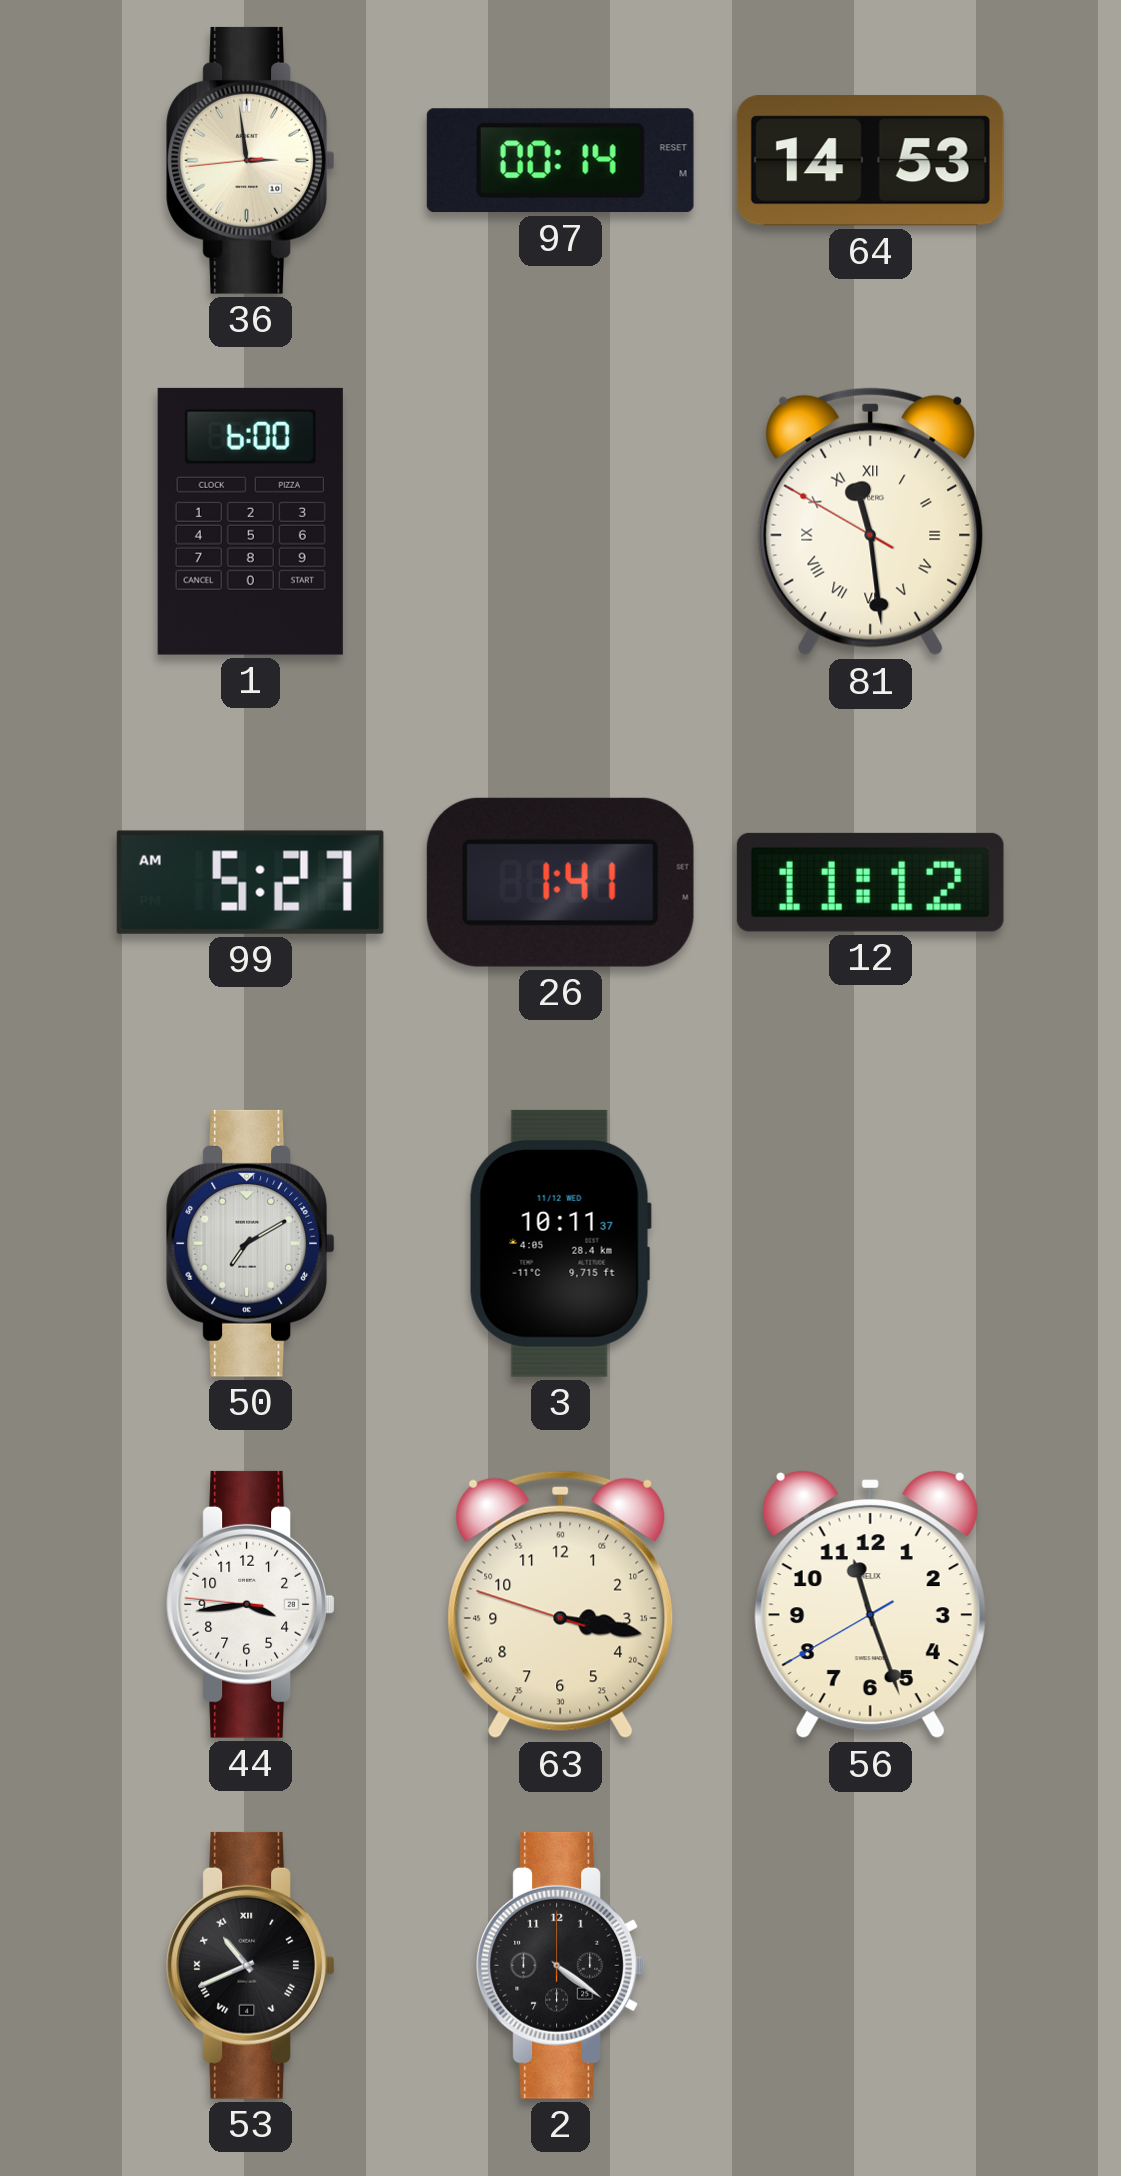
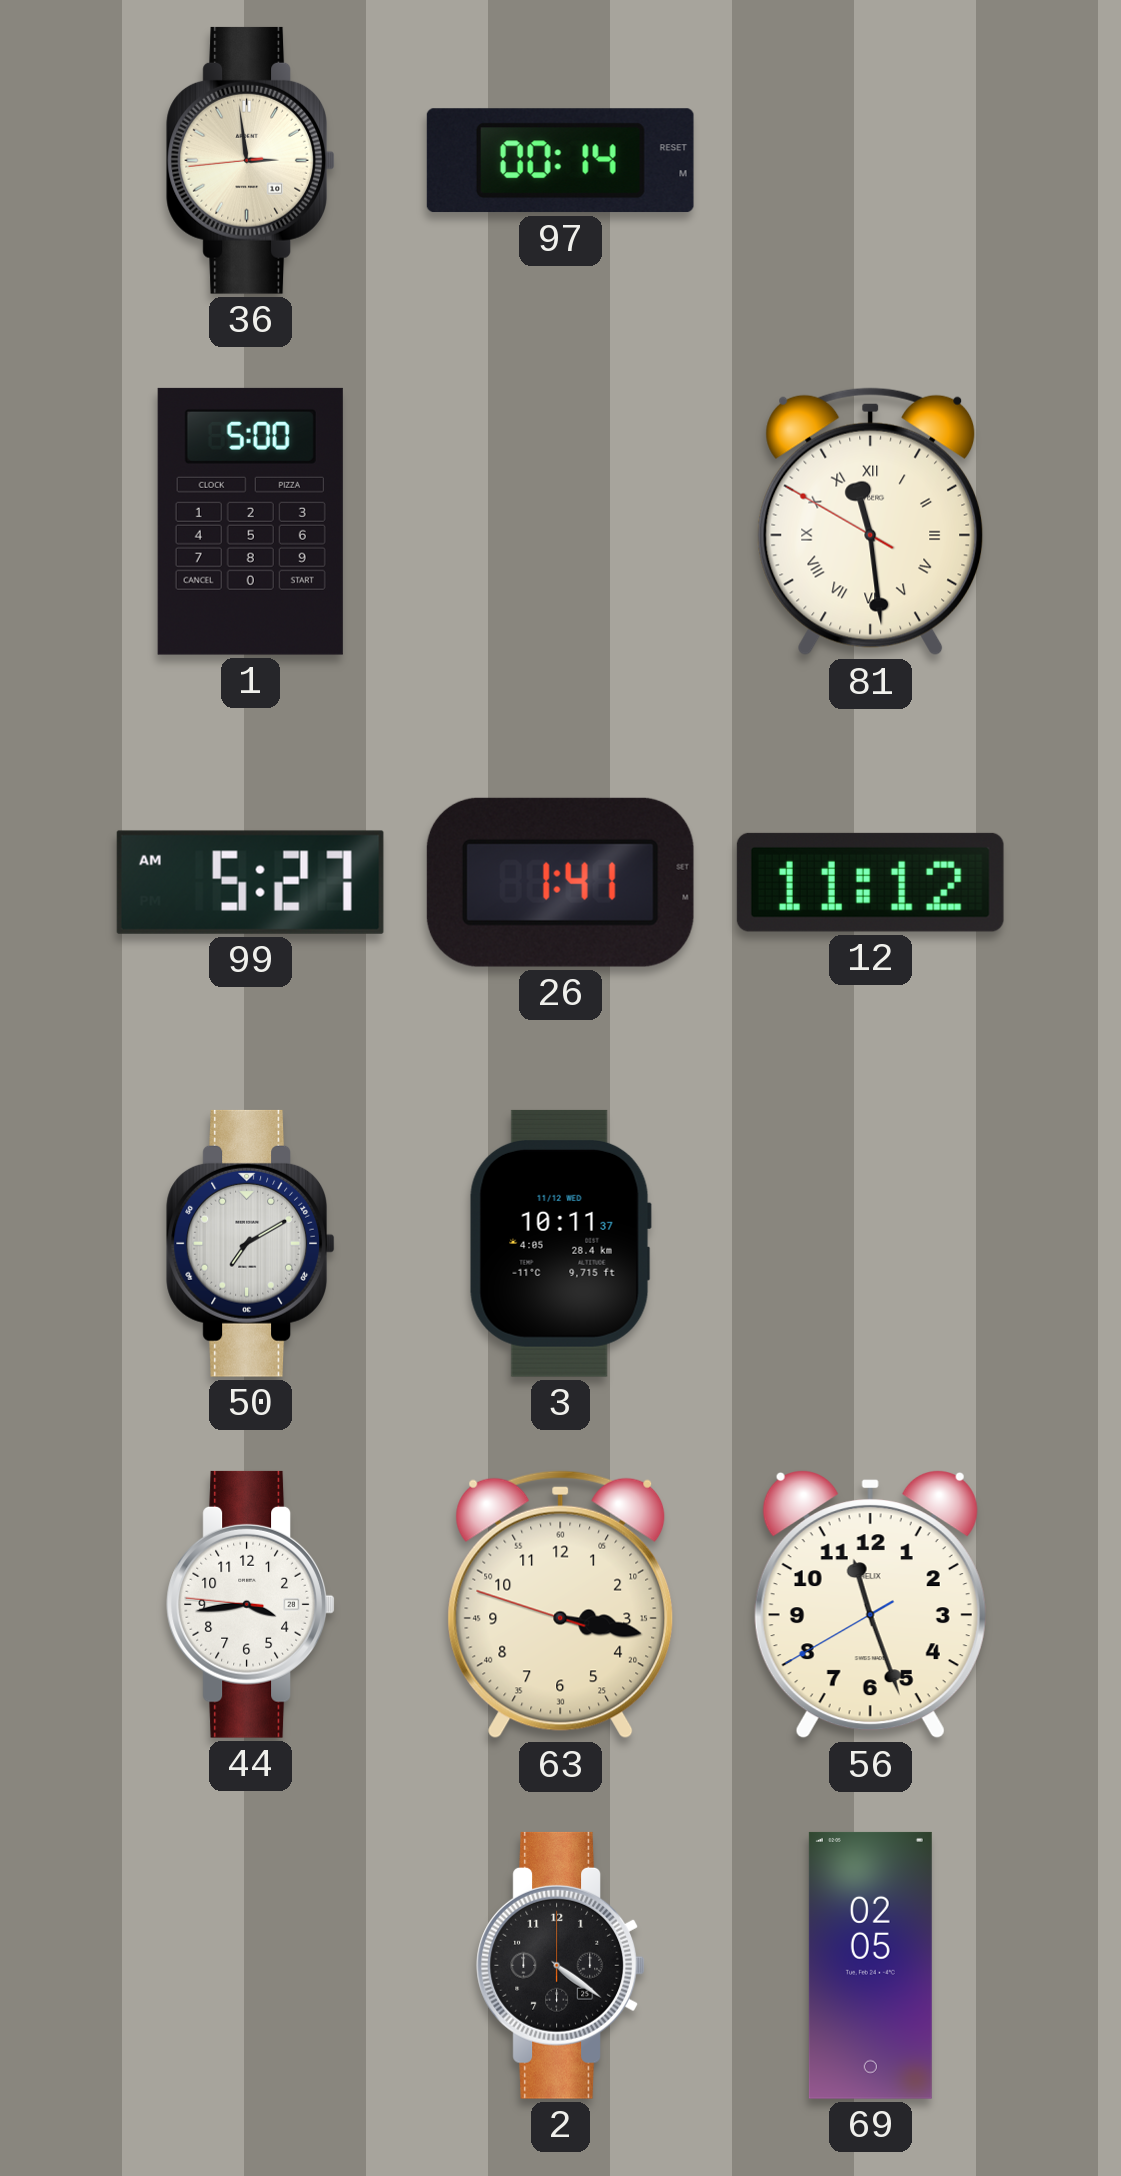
64: 14:53 -> none (870, 161)
1: 6:00 -> 5:00 (250, 521)
53: 10:41 -> none (250, 1965)
69: none -> 02:05 (870, 1965)
